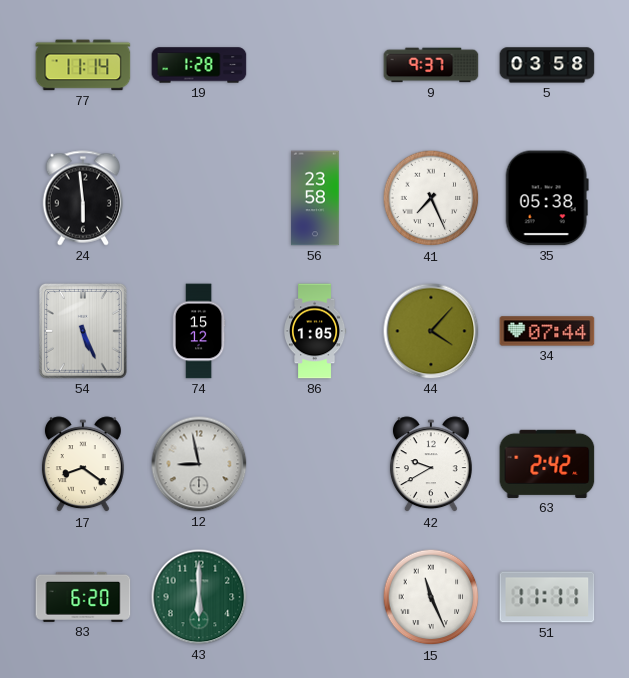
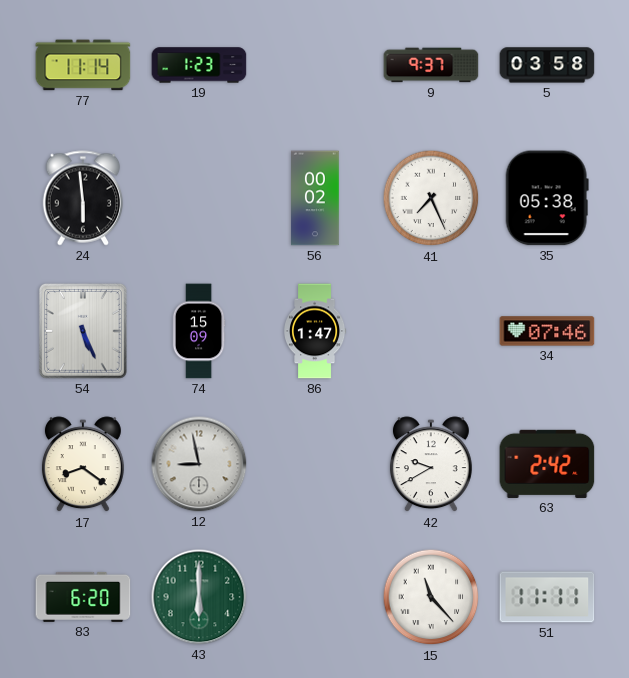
19: 1:28 -> 1:23 (199, 65)
56: 23:58 -> 00:02 (315, 198)
74: 15:12 -> 15:09 (199, 331)
86: 1:05 -> 1:47 (316, 331)
44: 4:07 -> none (431, 331)
34: 07:44 -> 07:46 (547, 331)
15: 11:26 -> 11:23 (431, 597)
